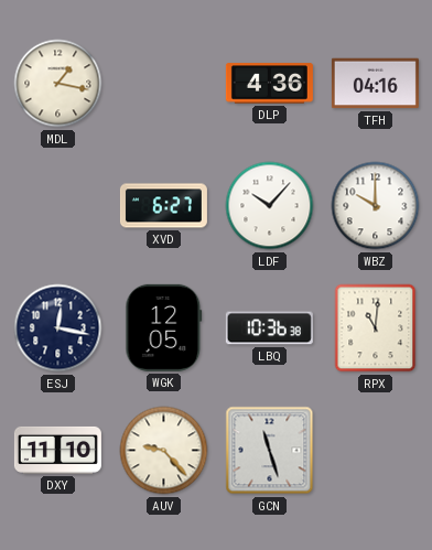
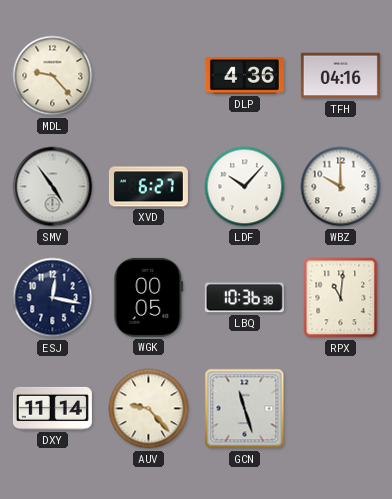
MDL: 1:17 -> 9:23 (53, 76)
SMV: none -> 4:54 (53, 187)
WGK: 12:05 -> 00:05 (149, 297)
DXY: 11:10 -> 11:14 (52, 408)
